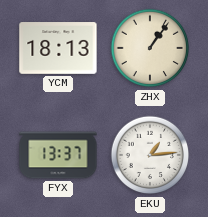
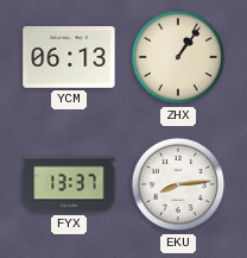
YCM: 18:13 -> 06:13 (69, 57)
EKU: 1:14 -> 8:14 (178, 184)
